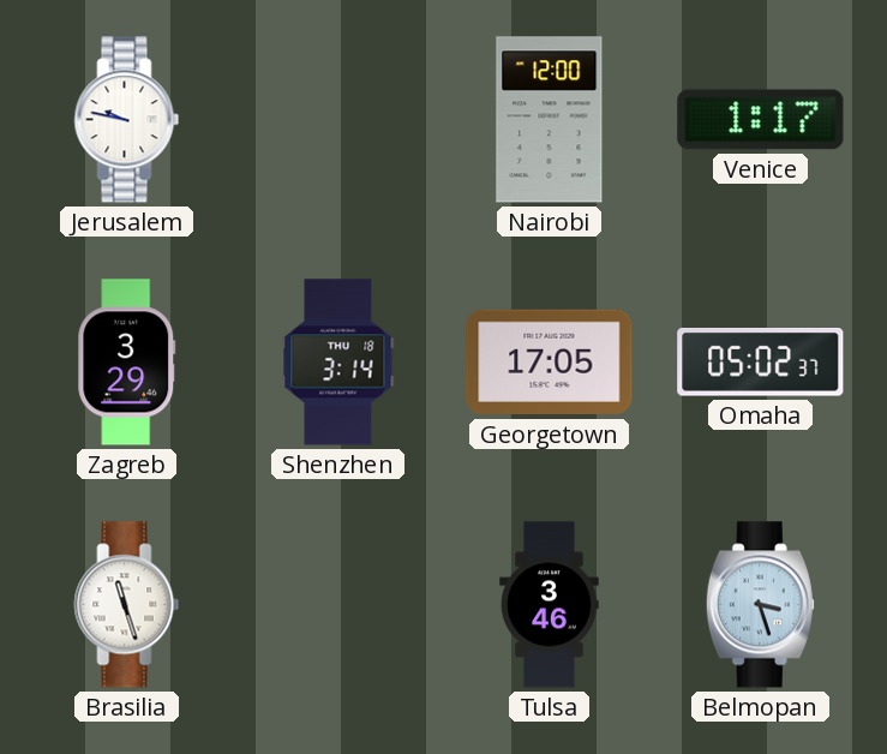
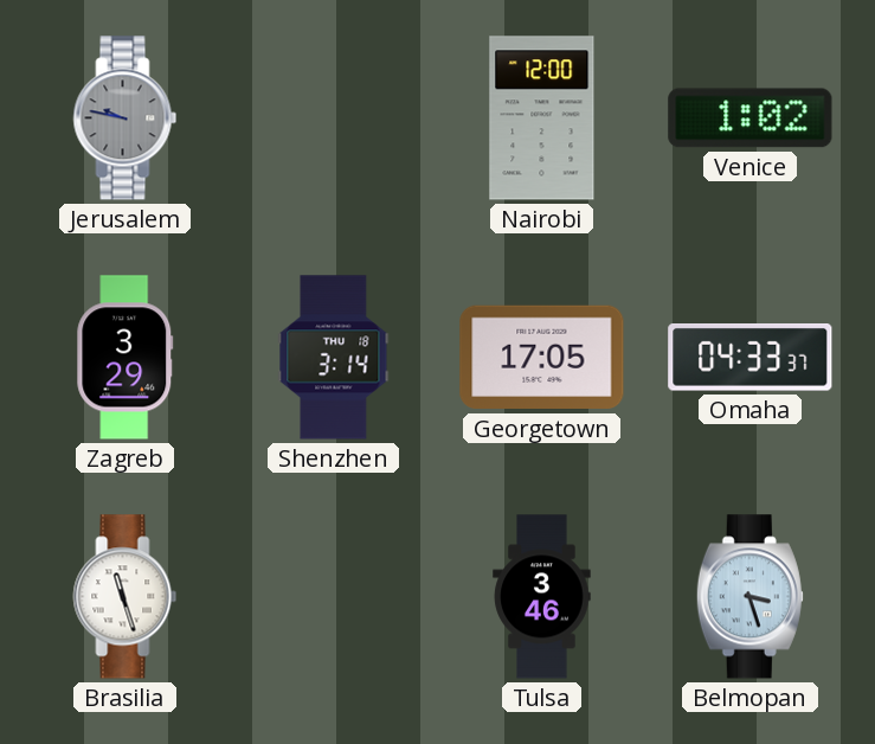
Jerusalem dial: white -> grey (126, 118)
Venice: 1:17 -> 1:02 (751, 118)
Omaha: 05:02 -> 04:33 (751, 358)
